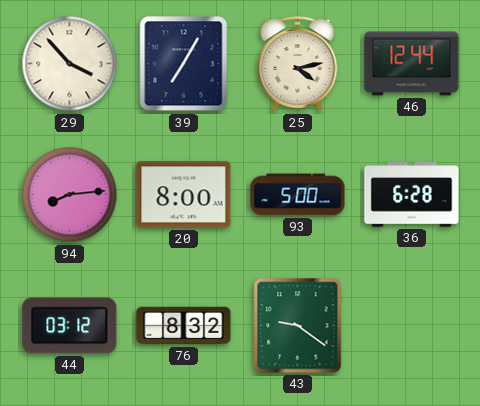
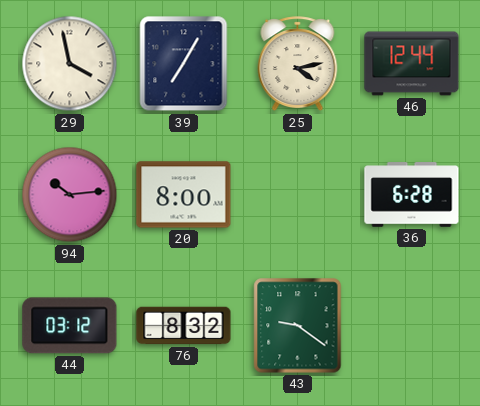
29: 3:53 -> 3:58 (70, 64)
94: 8:14 -> 10:14 (70, 195)
93: 5:00 -> none (298, 195)
